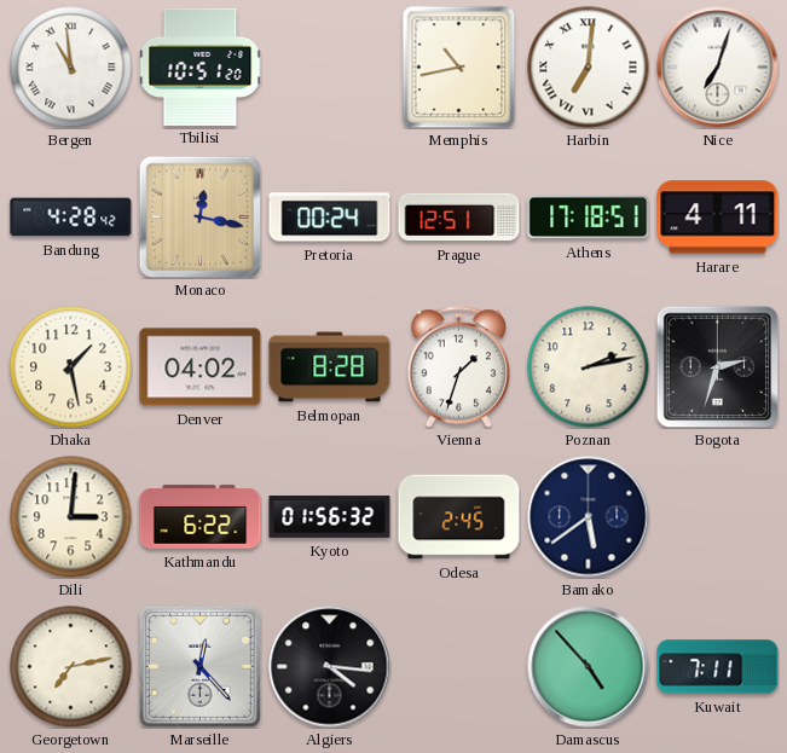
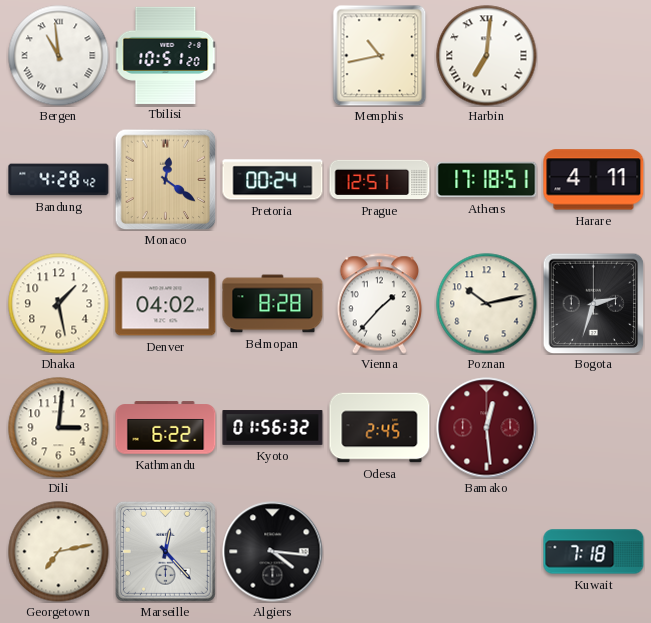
Nice: 7:03 -> none (718, 68)
Monaco: 12:17 -> 12:21 (165, 179)
Vienna: 1:33 -> 1:37 (379, 304)
Poznan: 2:13 -> 10:13 (487, 304)
Bamako: 5:39 -> 12:29 (487, 428)
Bamako dial: navy -> burgundy (487, 428)
Damascus: 4:53 -> none (589, 667)
Kuwait: 7:11 -> 7:18 (594, 552)
